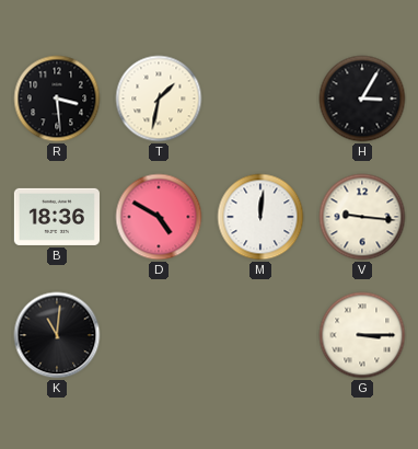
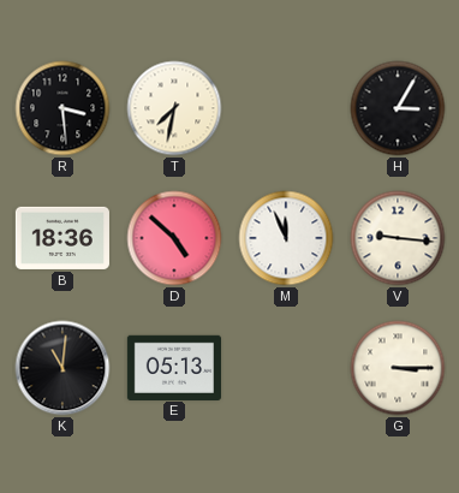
T: 1:32 -> 7:32 (174, 108)
D: 4:50 -> 4:52 (174, 238)
M: 12:01 -> 11:56 (286, 238)
E: none -> 05:13 (174, 367)
